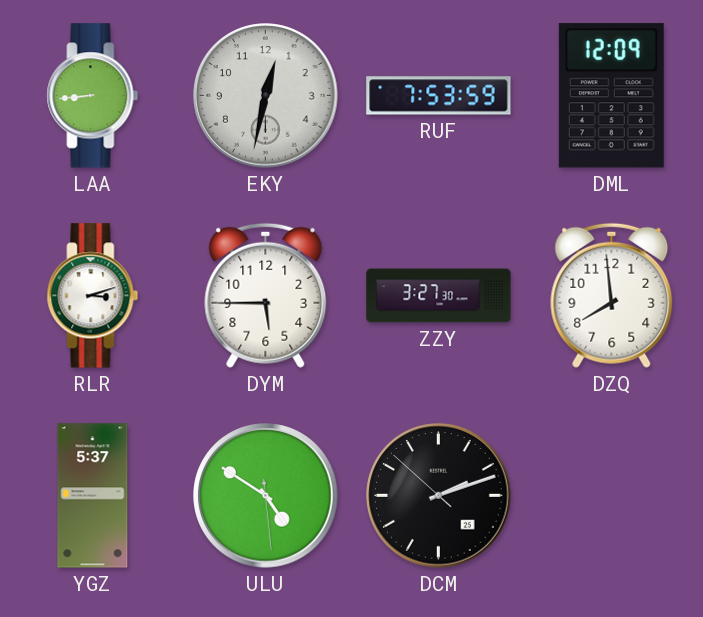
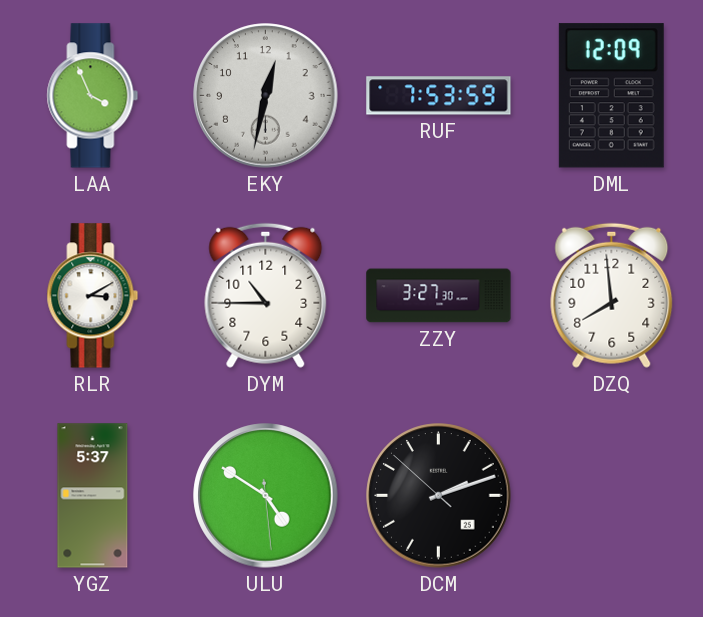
LAA: 8:44 -> 3:56 (93, 96)
RLR: 3:12 -> 3:10 (93, 296)
DYM: 5:45 -> 10:45 (266, 295)
